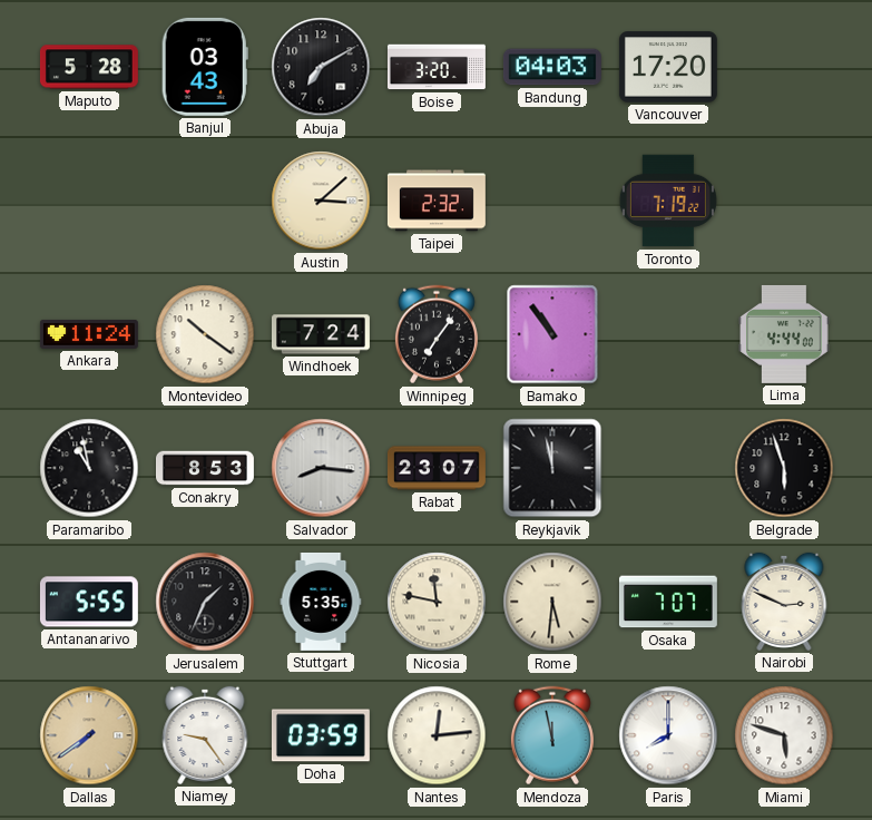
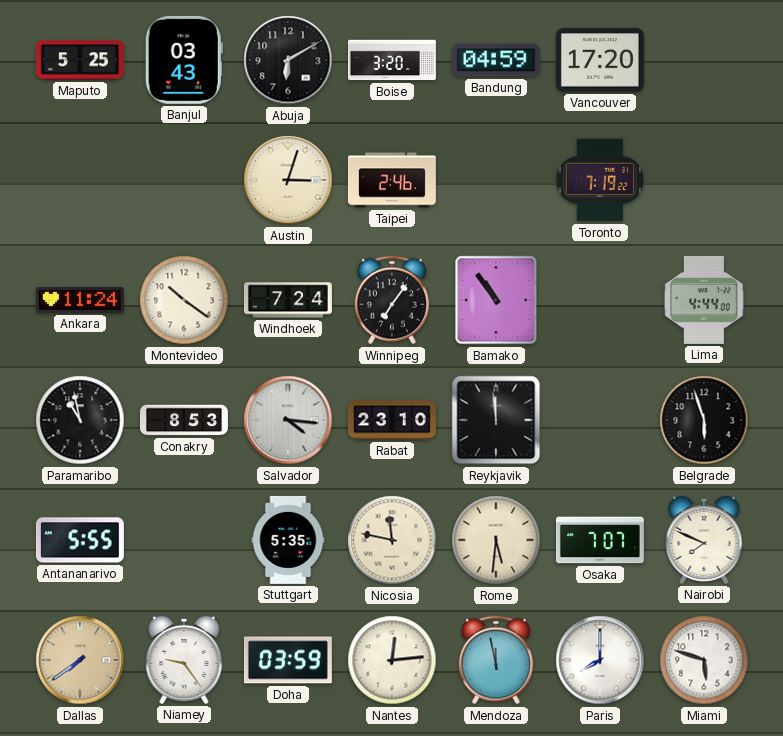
Maputo: 5:28 -> 5:25 (80, 60)
Abuja: 7:10 -> 6:10 (288, 60)
Bandung: 04:03 -> 04:59 (496, 60)
Austin: 3:08 -> 3:03 (288, 180)
Taipei: 2:32 -> 2:46 (392, 180)
Salvador: 8:16 -> 4:16 (288, 420)
Rabat: 23:07 -> 23:10 (392, 420)
Reykjavik: 11:58 -> 11:59 (496, 420)
Jerusalem: 1:34 -> none (205, 602)
Nairobi: 2:49 -> 7:49 (704, 540)
